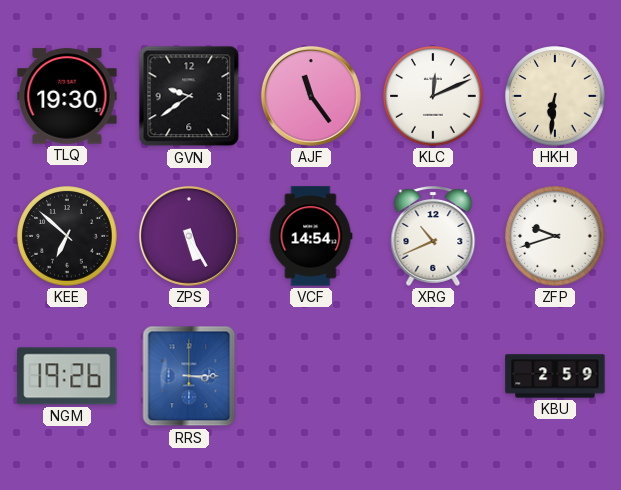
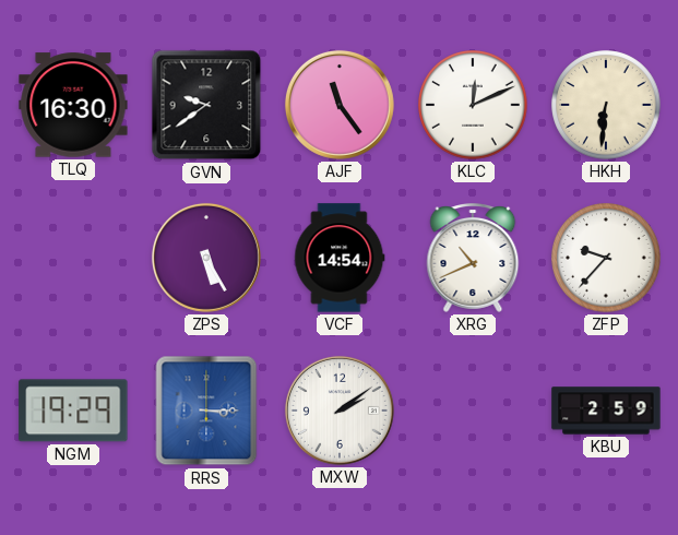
TLQ: 19:30 -> 16:30 (73, 105)
KEE: 6:52 -> none (67, 236)
ZFP: 9:42 -> 9:37 (606, 258)
NGM: 19:26 -> 19:29 (73, 411)
MXW: none -> 2:09 (340, 411)
